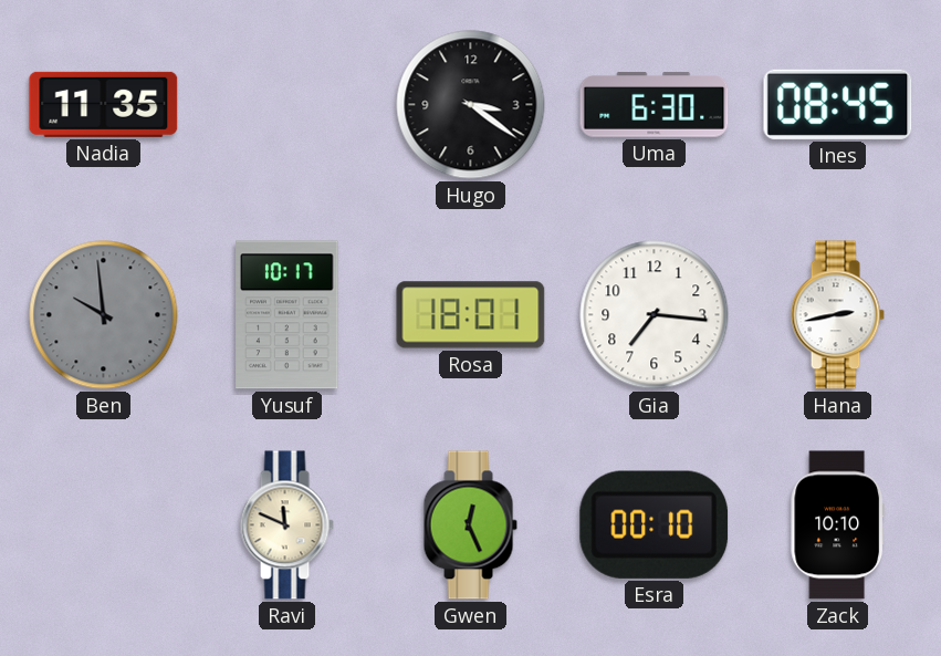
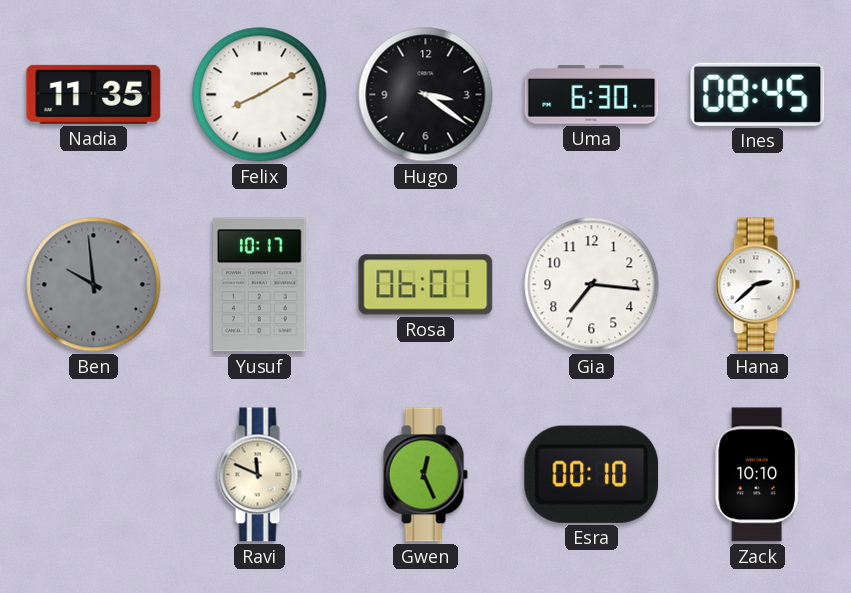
Felix: none -> 8:10 (260, 95)
Rosa: 18:01 -> 06:01 (426, 285)
Hana: 2:43 -> 2:38 (757, 285)
